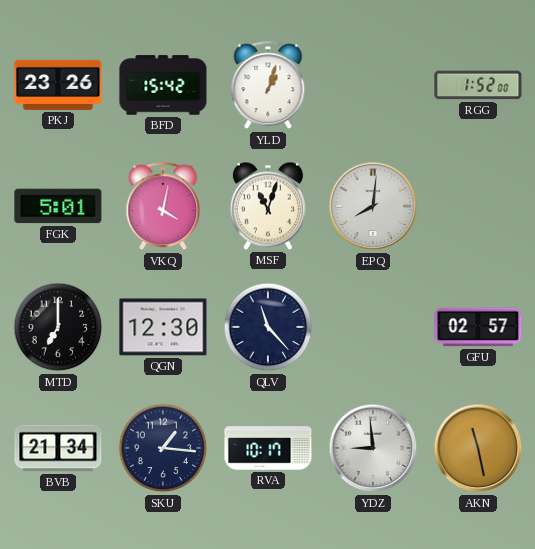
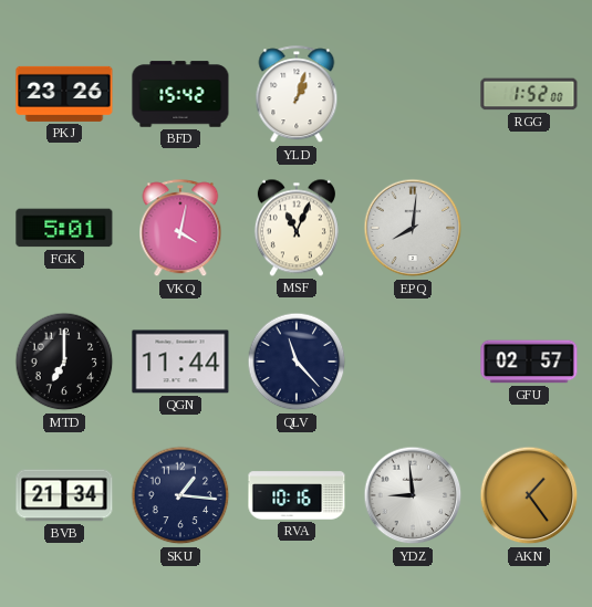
MSF: 11:03 -> 11:04 (297, 228)
QGN: 12:30 -> 11:44 (180, 362)
RVA: 10:17 -> 10:16 (297, 495)
AKN: 11:28 -> 1:24 (529, 495)
